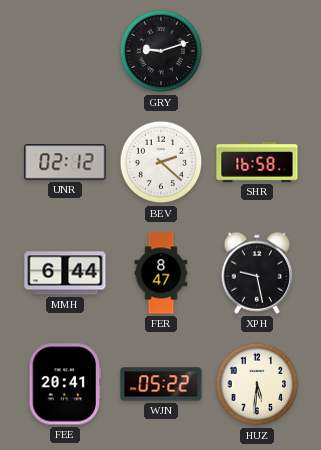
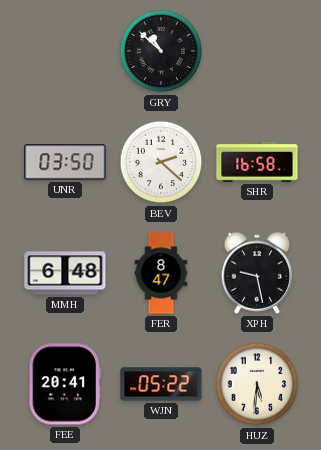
GRY: 9:12 -> 10:52 (161, 51)
UNR: 02:12 -> 03:50 (65, 162)
MMH: 6:44 -> 6:48 (65, 273)
